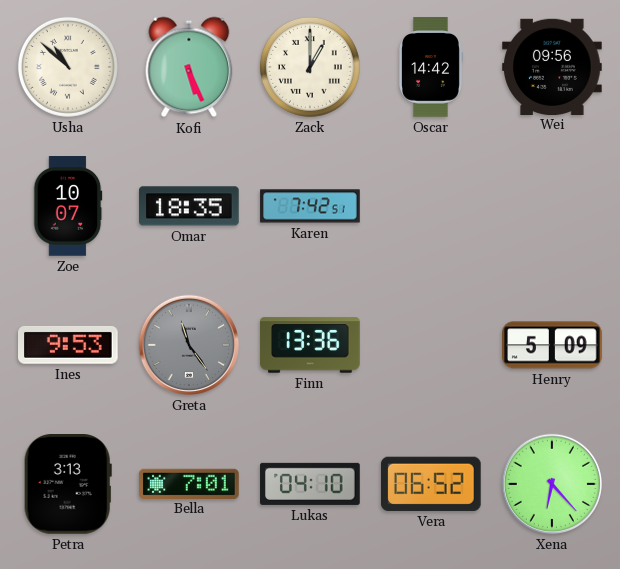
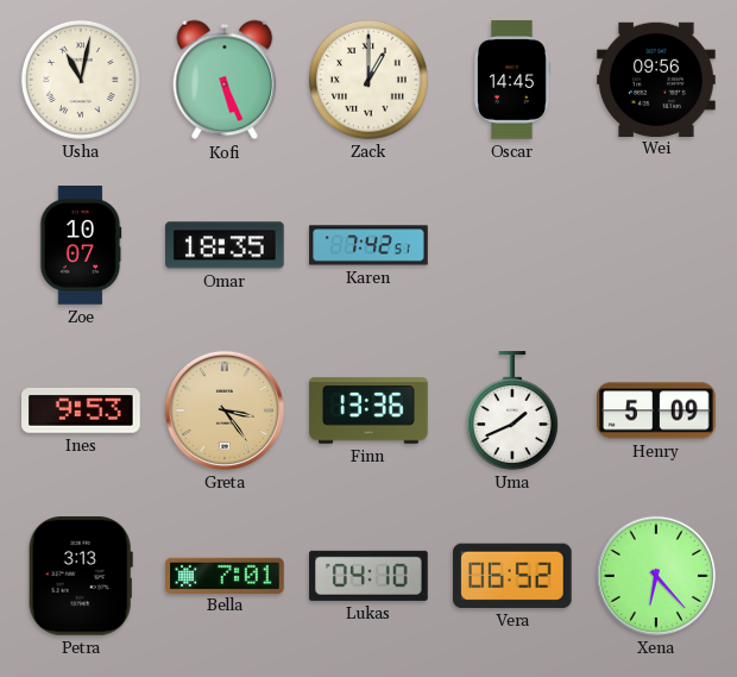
Usha: 10:52 -> 11:02 (81, 80)
Oscar: 14:42 -> 14:45 (512, 80)
Greta: 11:24 -> 3:24 (225, 410)
Greta dial: grey -> champagne (225, 410)
Uma: none -> 1:41 (512, 410)
